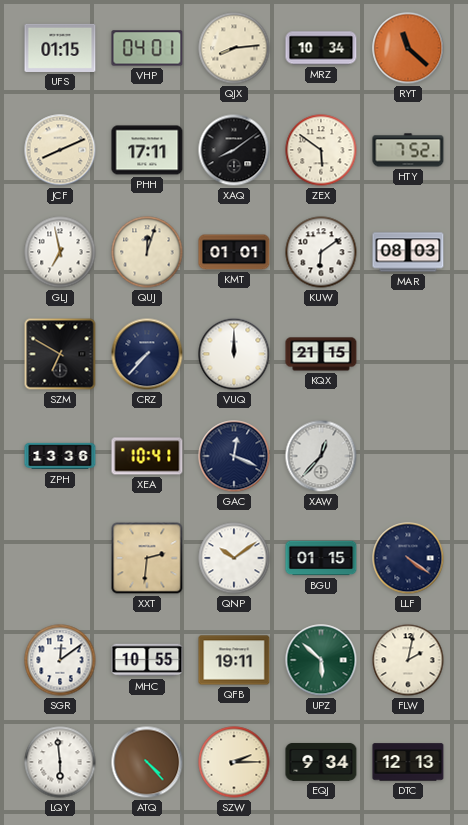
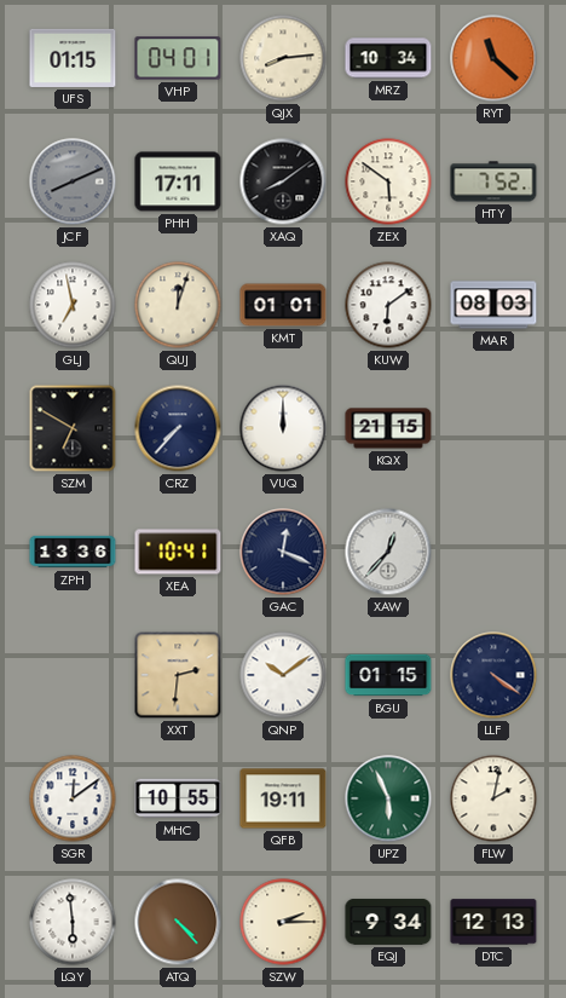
JCF dial: cream -> grey (73, 181)
UPZ: 5:52 -> 5:56 (388, 798)
